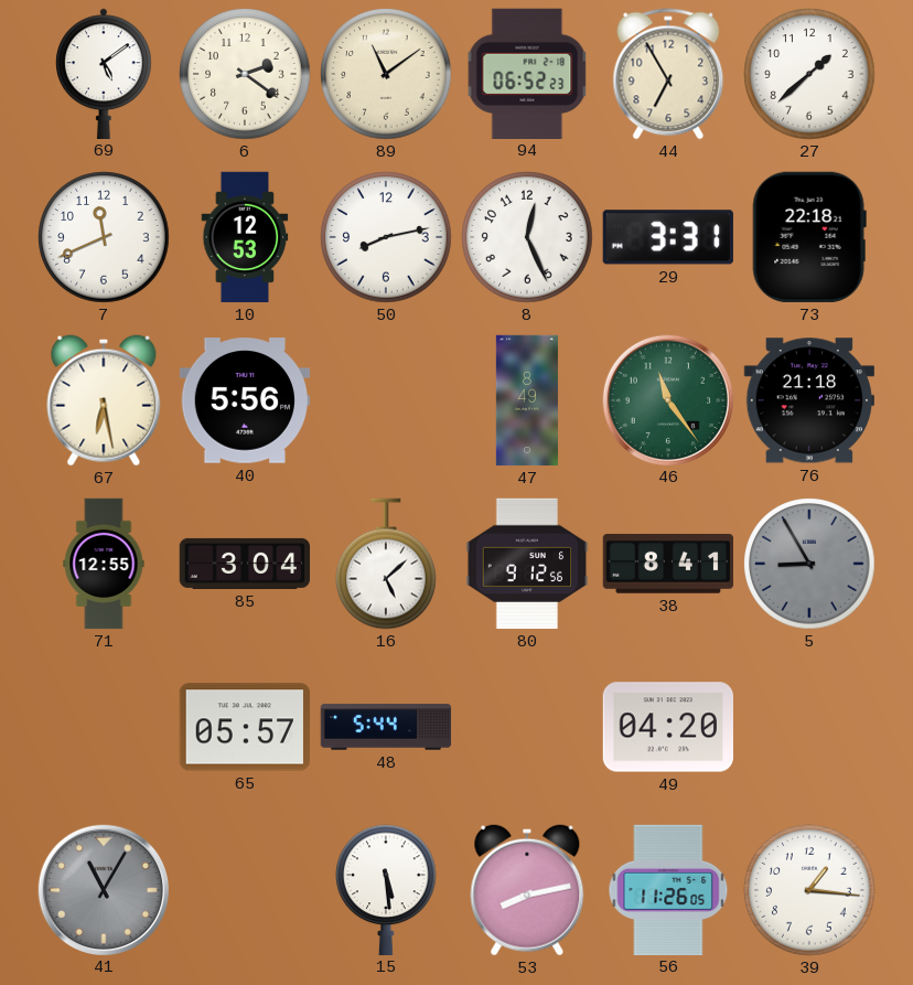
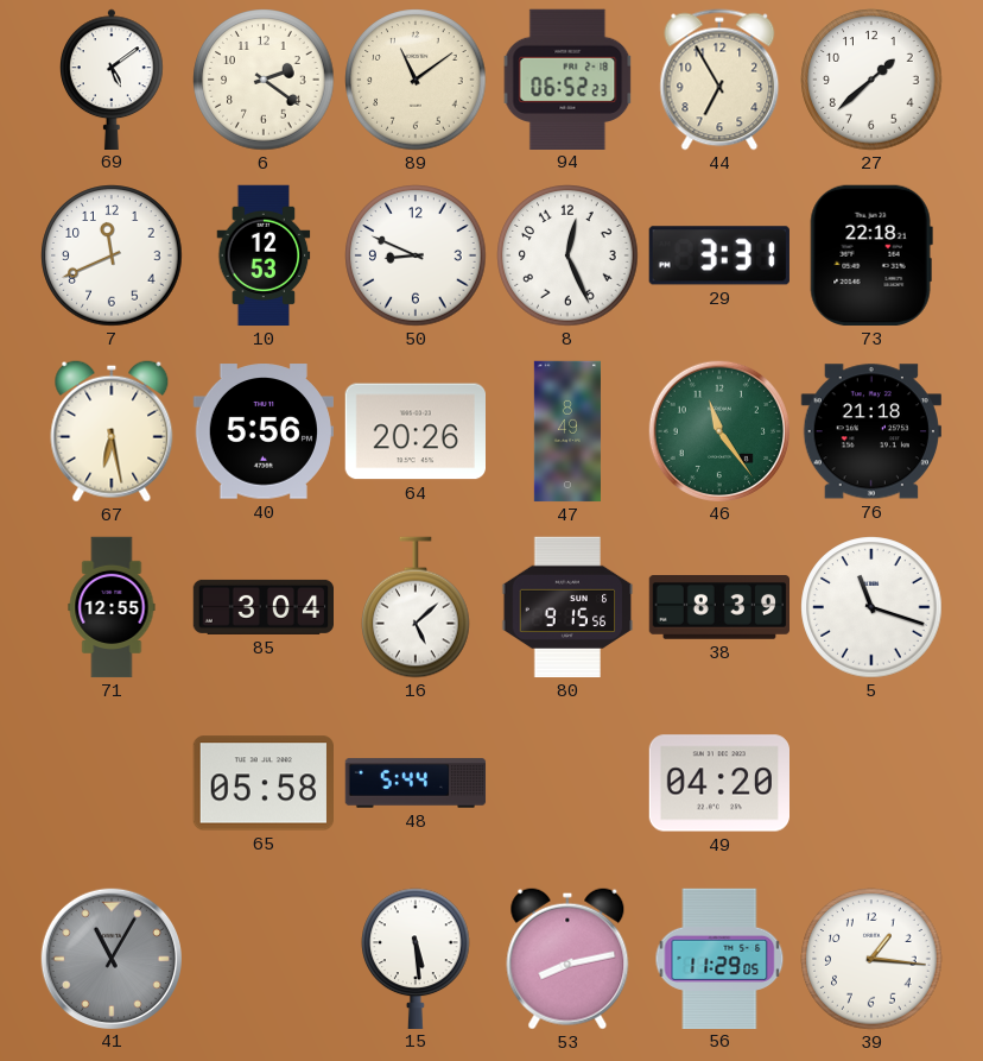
50: 8:13 -> 8:49 (416, 255)
64: none -> 20:26 (414, 431)
80: 9:12 -> 9:15 (567, 607)
38: 8:41 -> 8:39 (718, 608)
5: 8:55 -> 11:18 (871, 607)
5 dial: grey -> white (871, 607)
65: 05:57 -> 05:58 (262, 783)
56: 11:26 -> 11:29 (719, 958)
